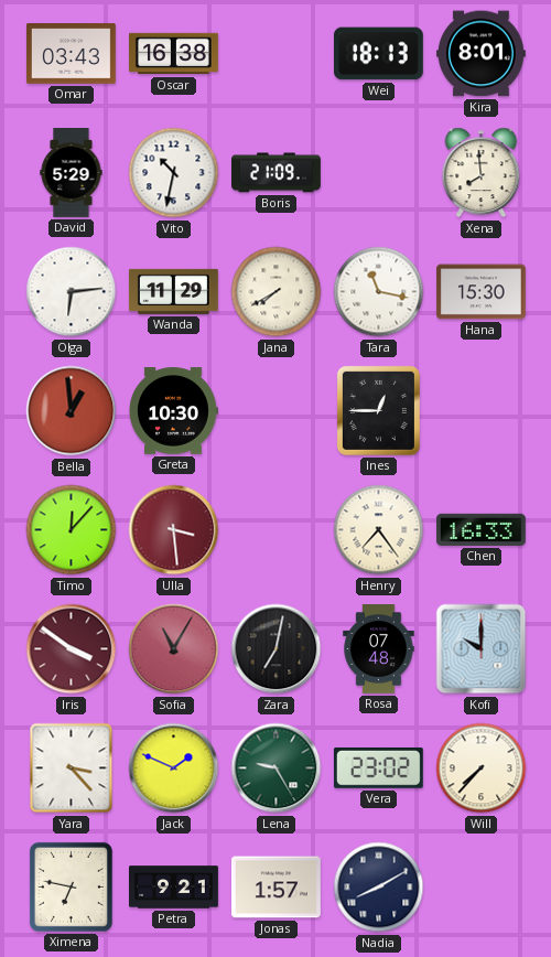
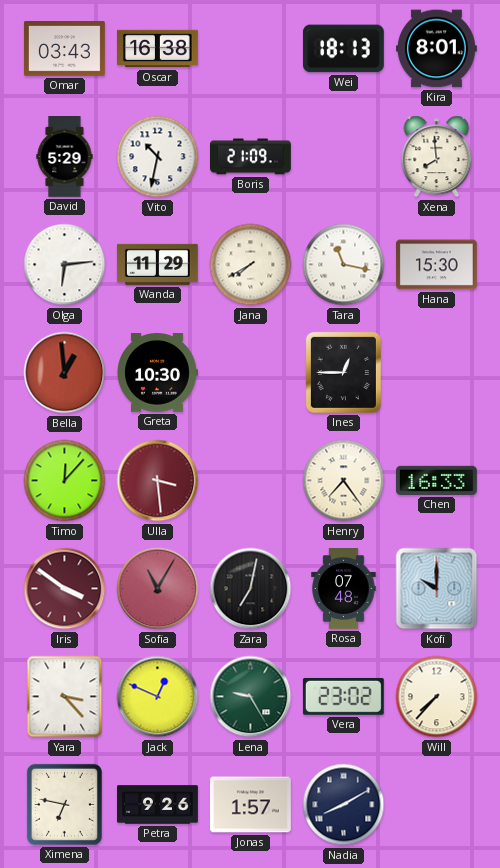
Jack: 1:49 -> 12:49 (158, 697)
Petra: 9:21 -> 9:26 (158, 805)
